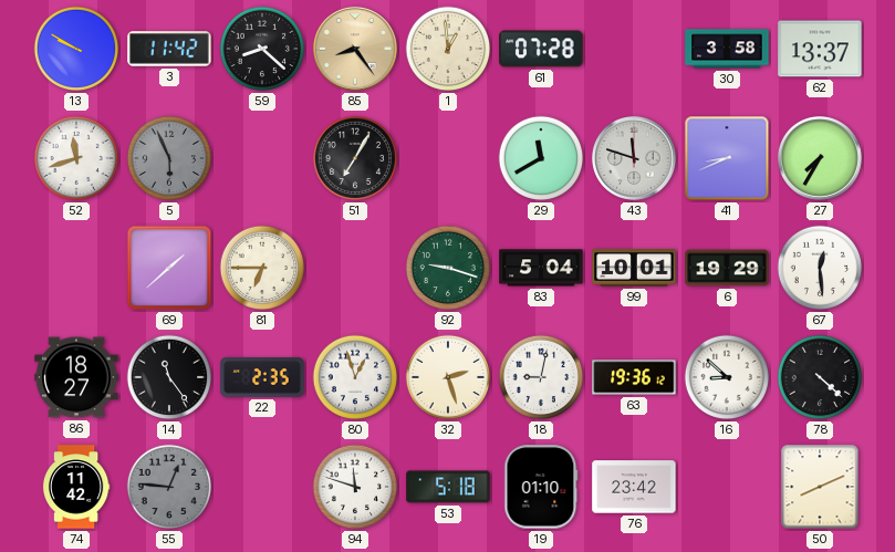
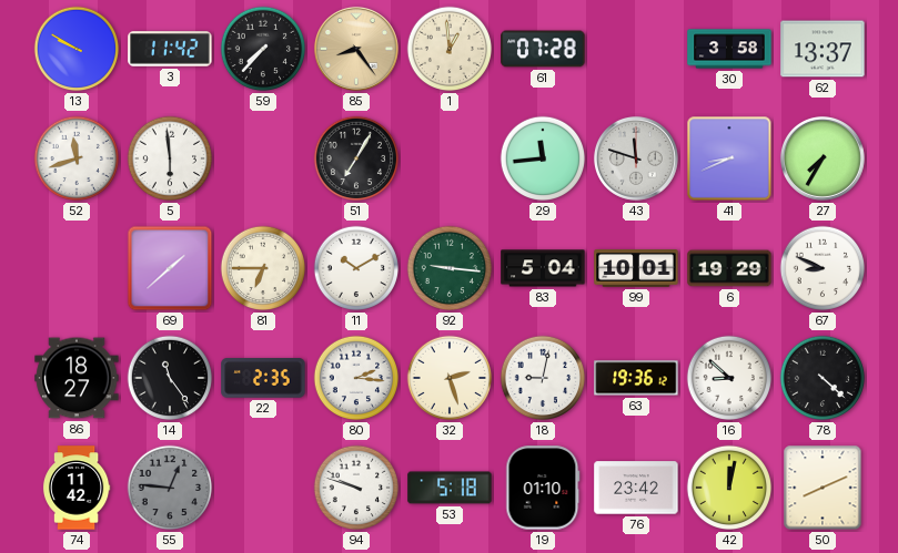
59: 8:22 -> 7:37 (263, 49)
5: 5:56 -> 5:59 (170, 158)
5 dial: grey -> white (170, 158)
29: 11:40 -> 11:44 (543, 158)
11: none -> 10:10 (356, 268)
92: 9:18 -> 9:16 (450, 268)
67: 12:29 -> 8:49 (823, 268)
80: 12:57 -> 2:16 (356, 378)
94: 11:48 -> 9:48 (356, 488)
42: none -> 12:02 (729, 488)
